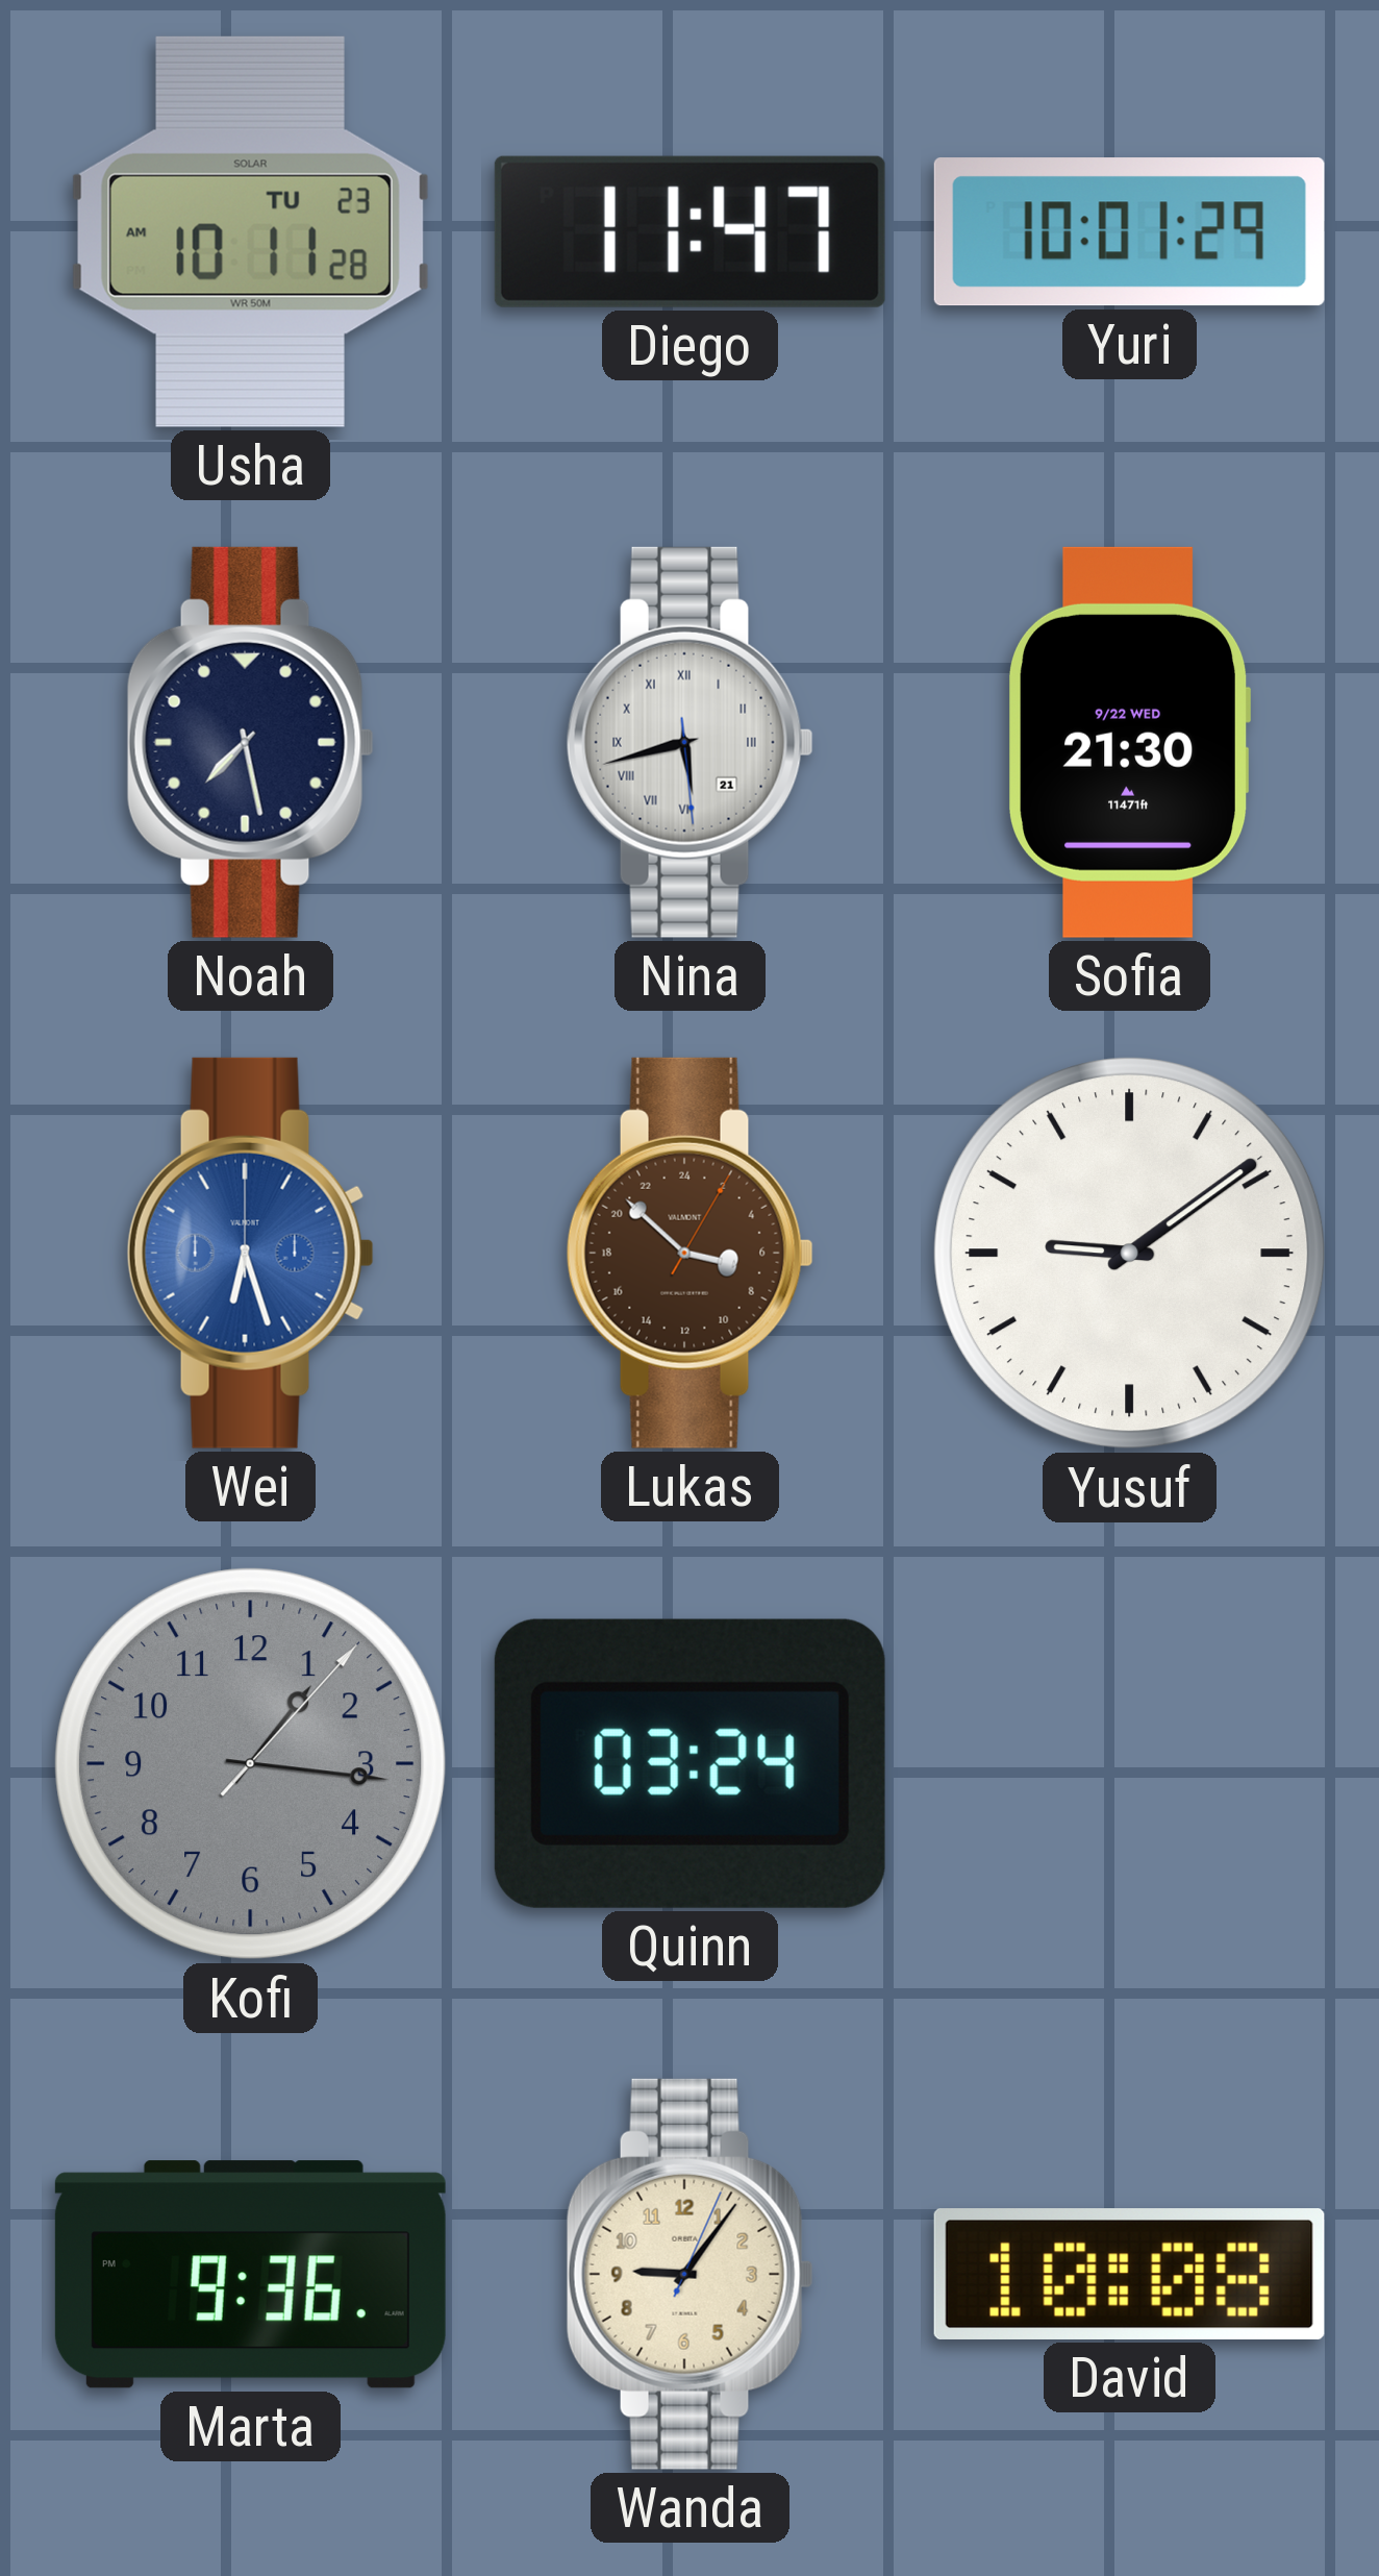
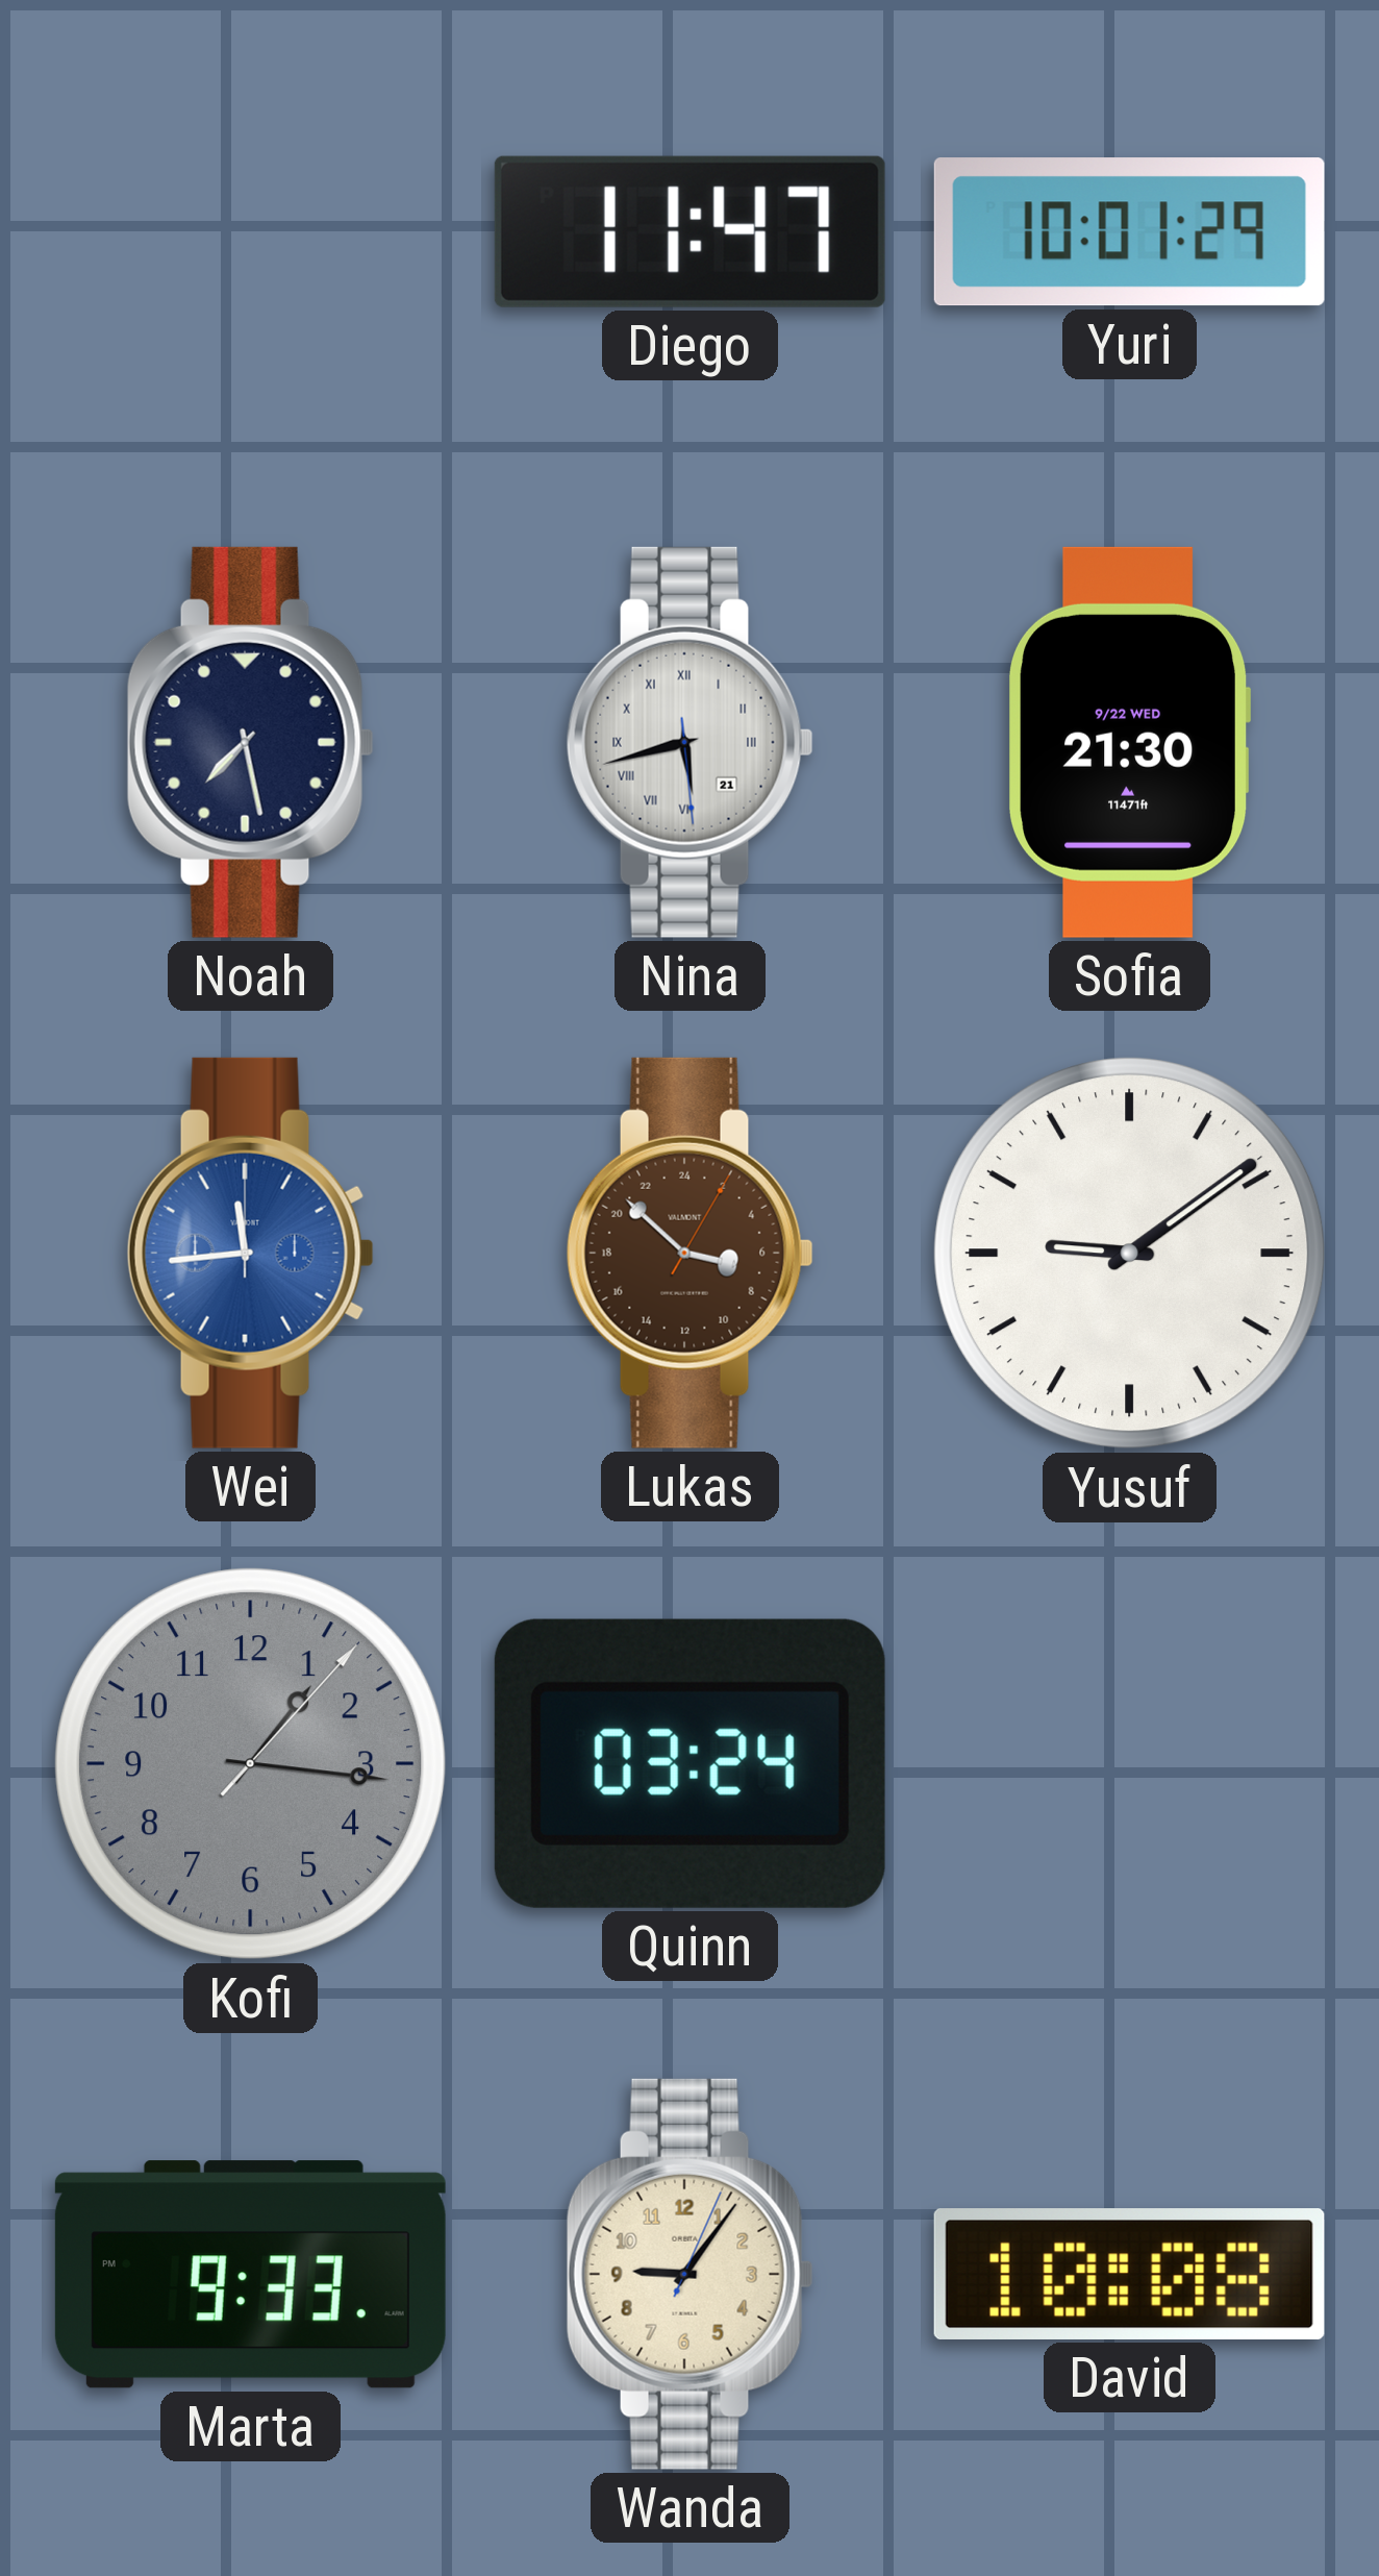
Usha: 10:11 -> none (250, 231)
Wei: 6:27 -> 11:44 (250, 1253)
Marta: 9:36 -> 9:33 (250, 2275)
